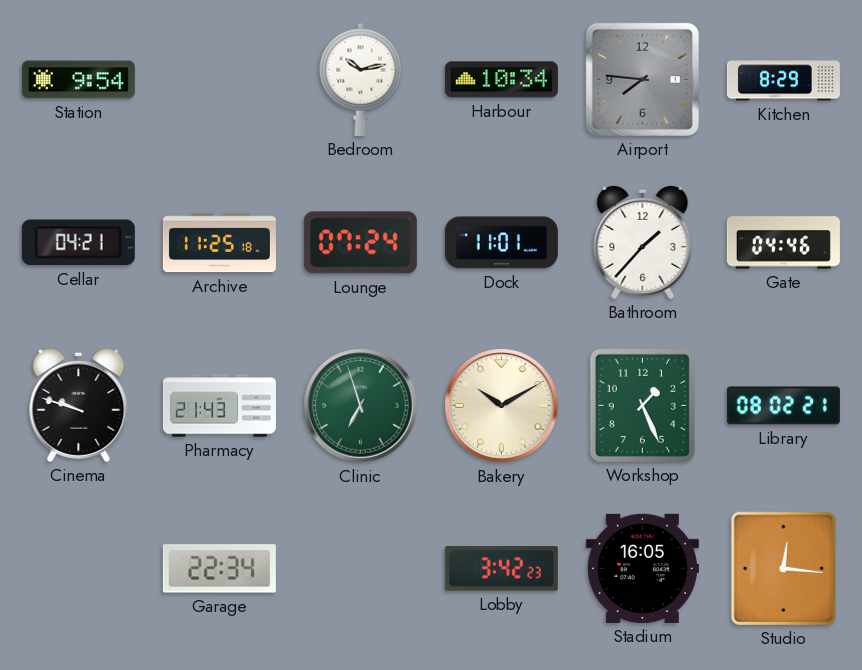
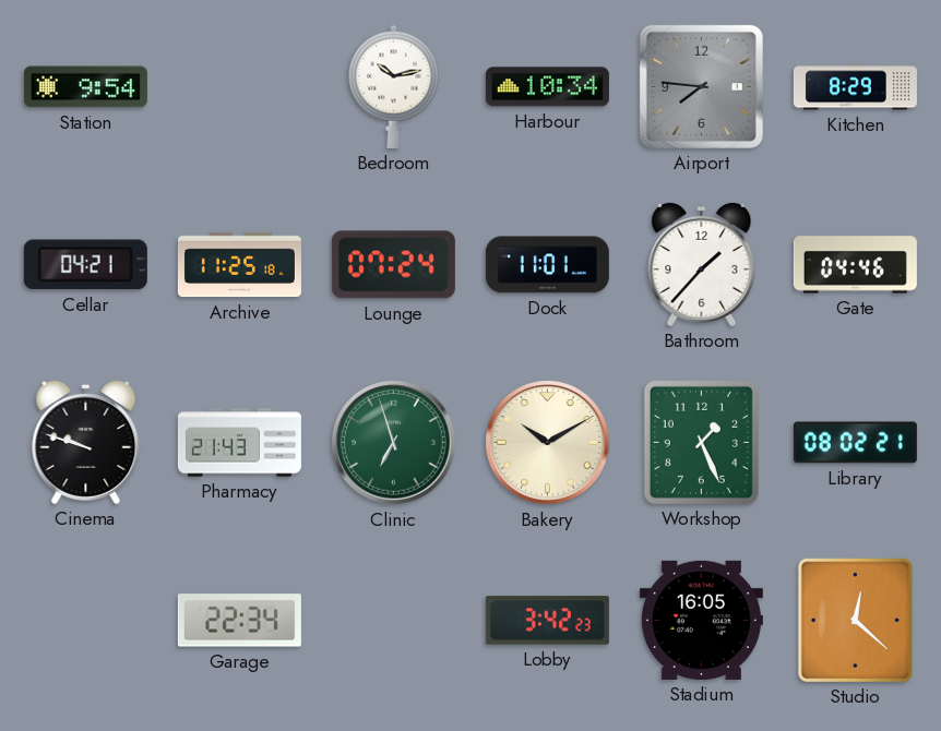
Studio: 12:16 -> 12:22 (855, 620)
